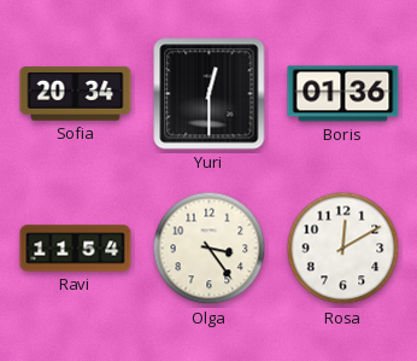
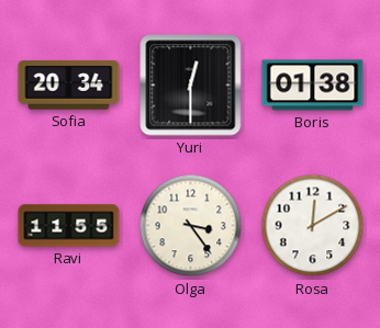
Boris: 01:36 -> 01:38 (313, 86)
Ravi: 11:54 -> 11:55 (69, 226)
